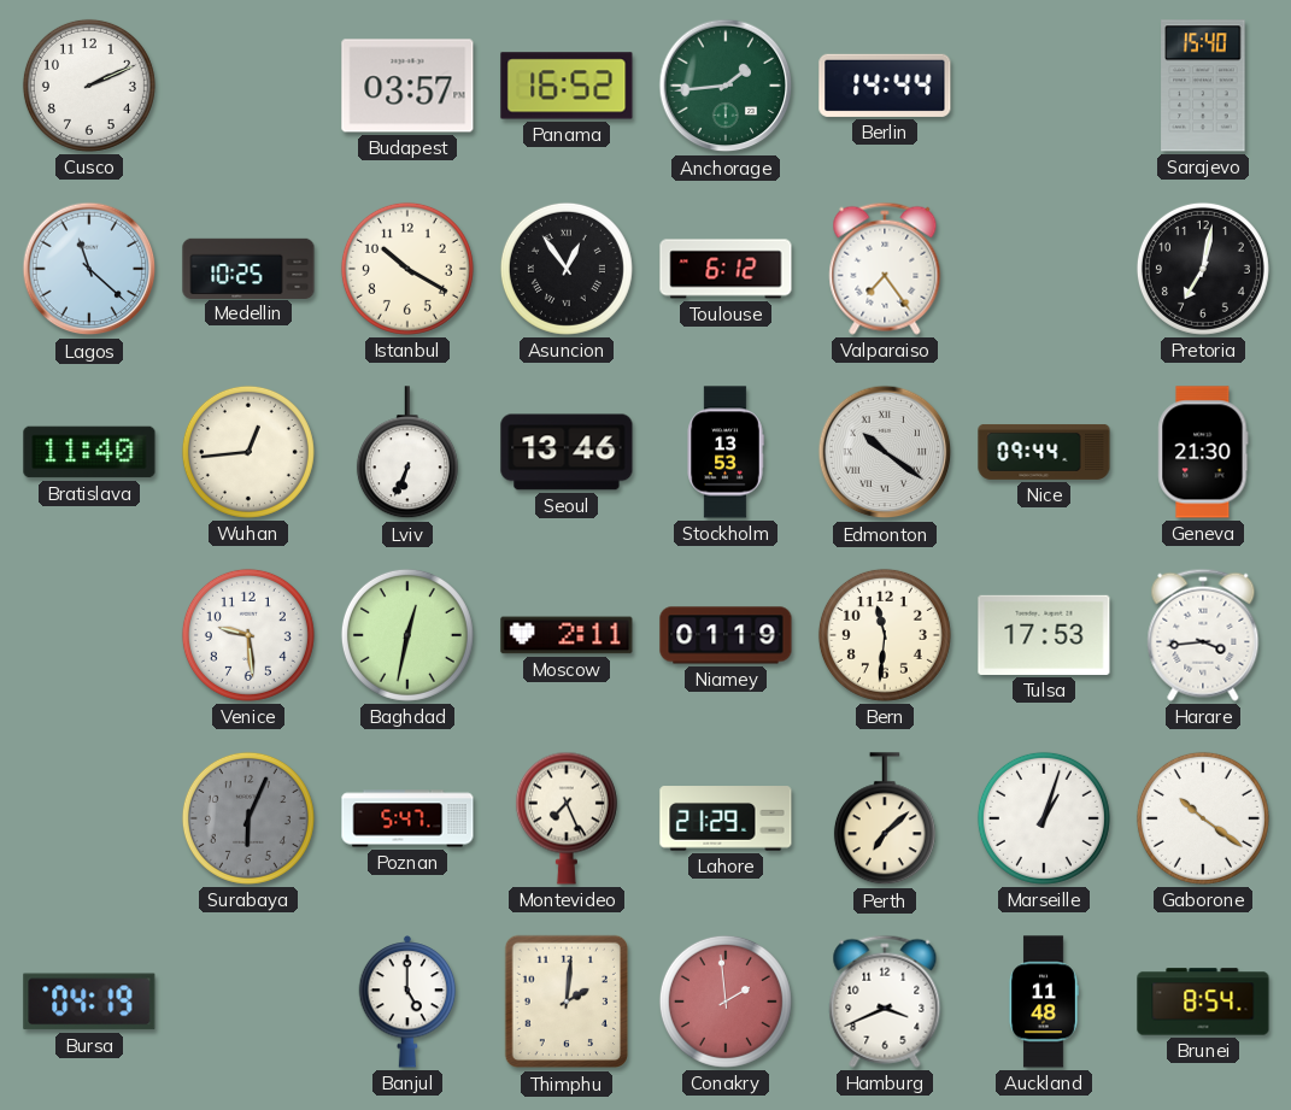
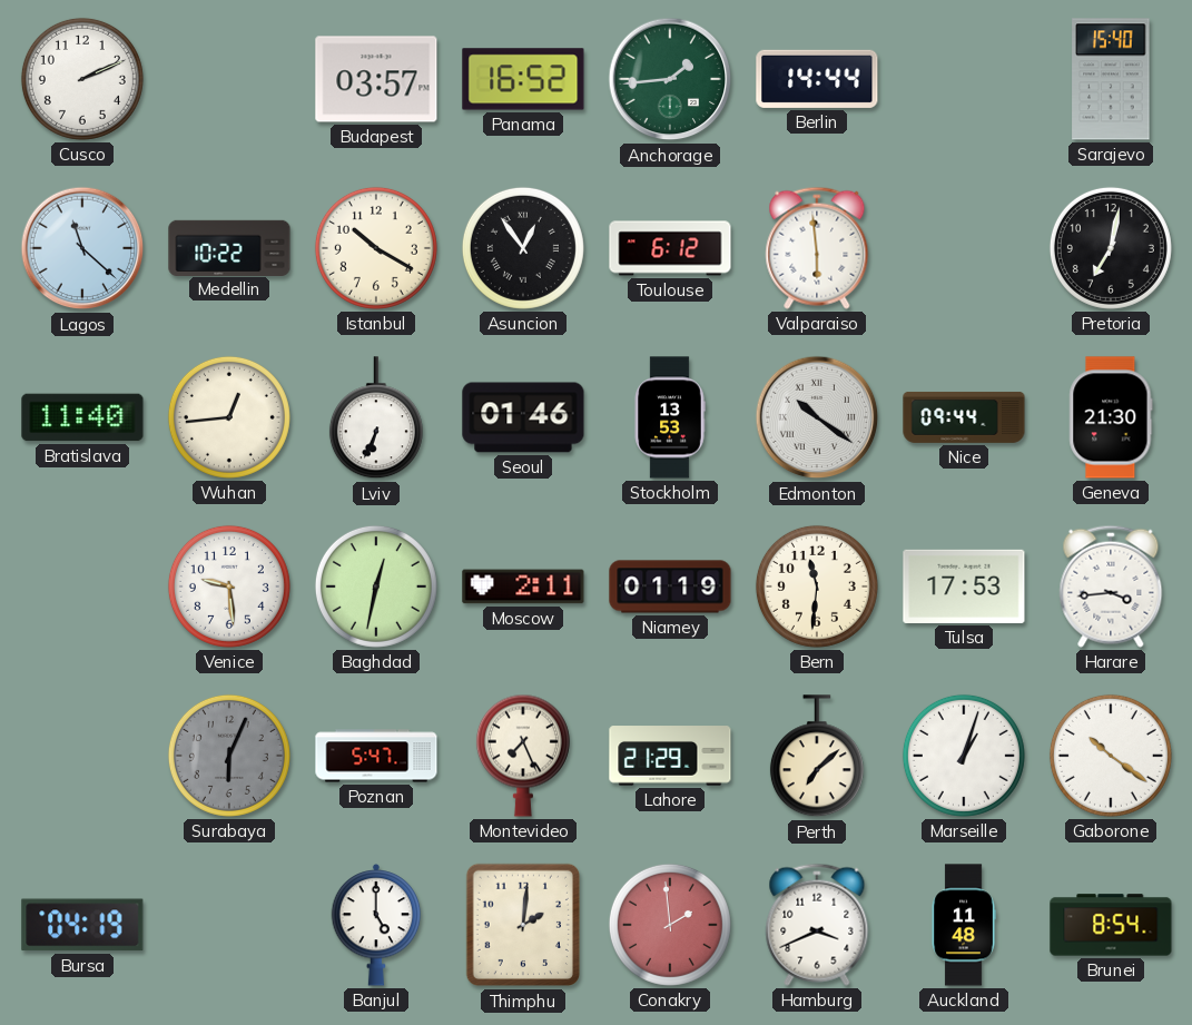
Medellin: 10:25 -> 10:22 (229, 247)
Valparaiso: 7:24 -> 5:59 (817, 248)
Seoul: 13:46 -> 01:46 (523, 417)
